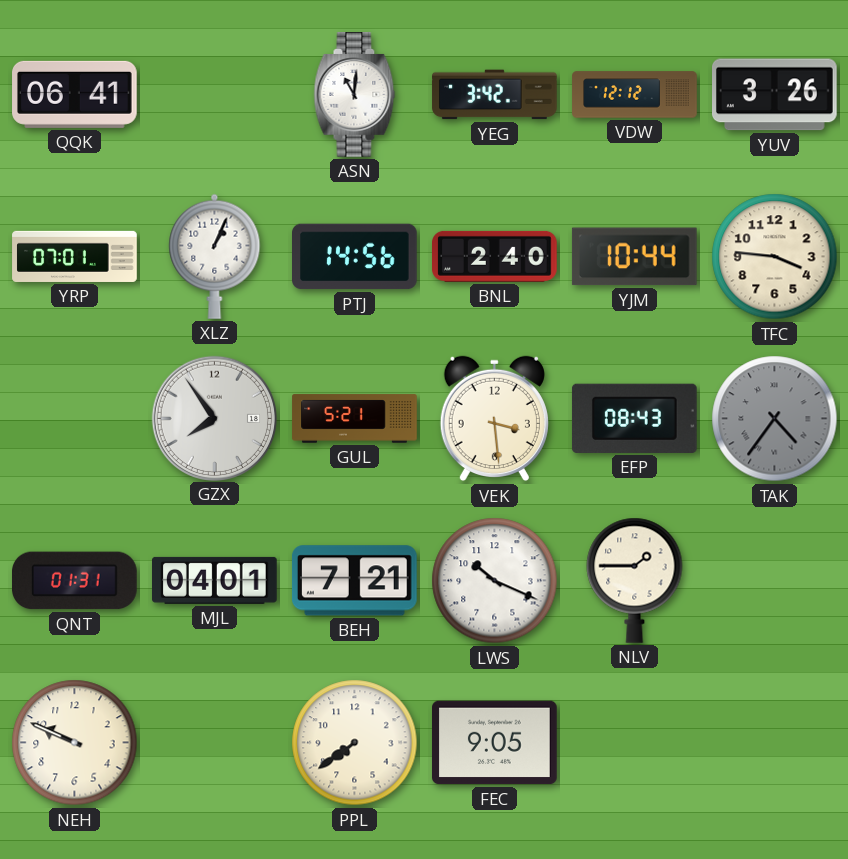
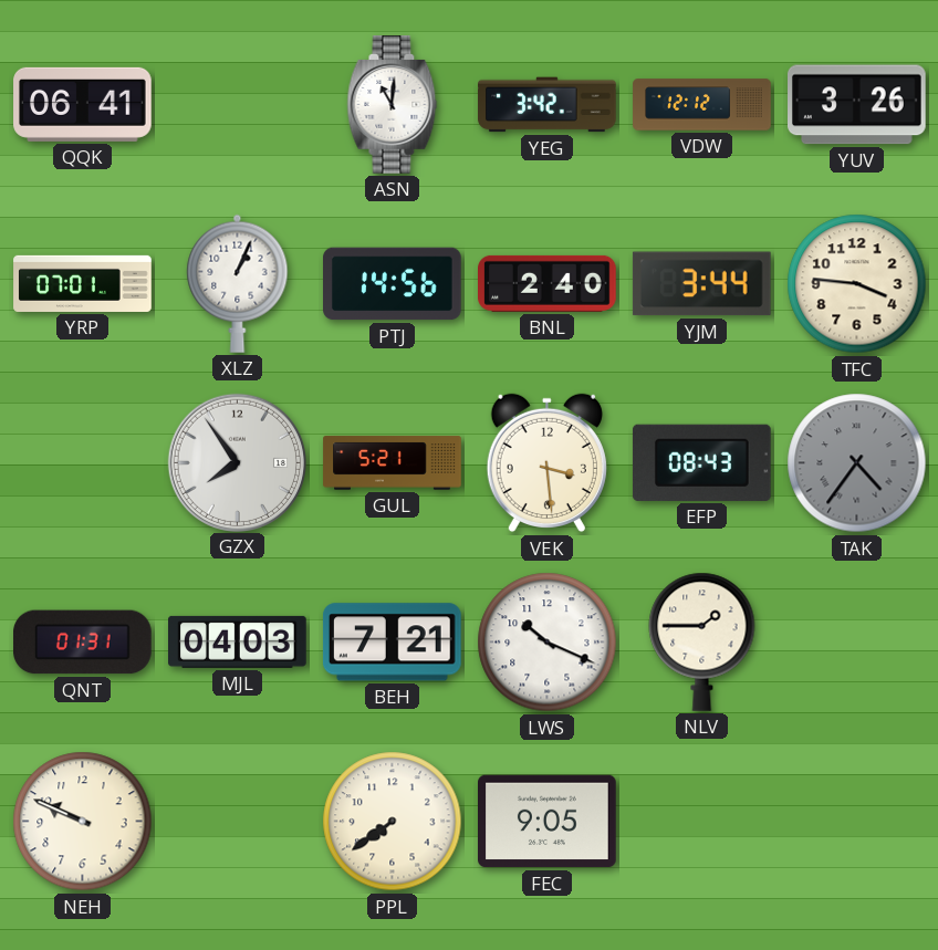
YJM: 10:44 -> 3:44 (701, 284)
MJL: 04:01 -> 04:03 (238, 641)
